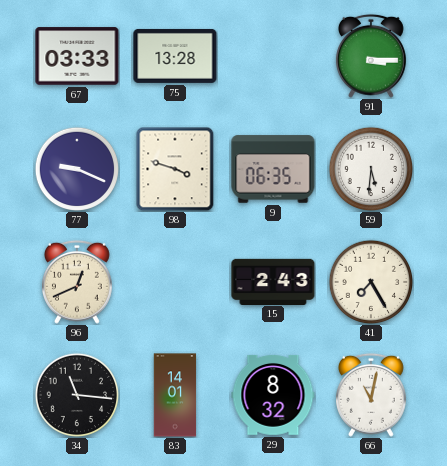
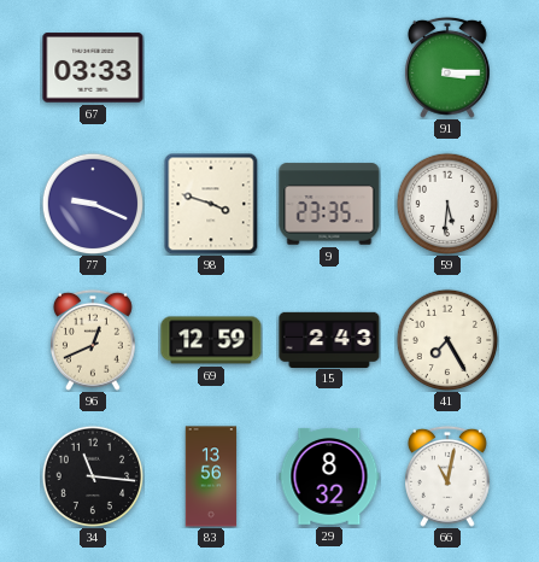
75: 13:28 -> none (175, 56)
9: 06:35 -> 23:35 (329, 204)
69: none -> 12:59 (211, 340)
83: 14:01 -> 13:56 (211, 476)
